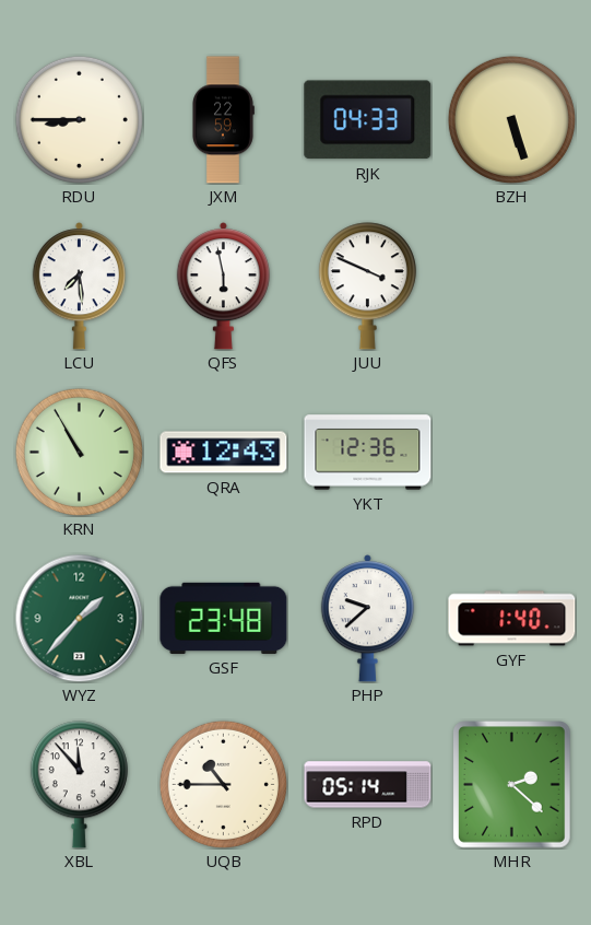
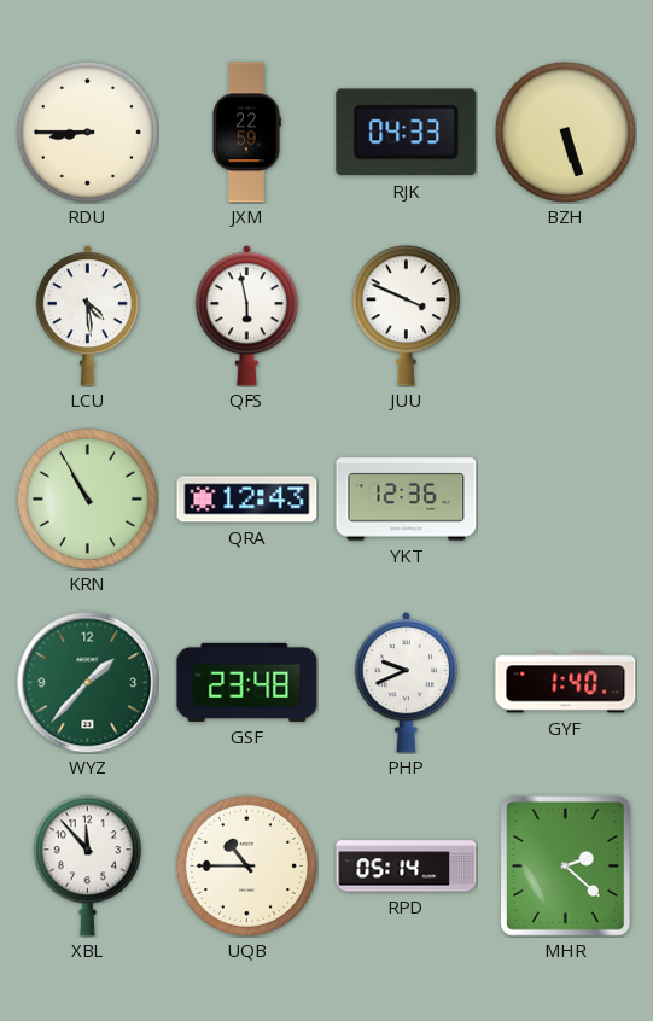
LCU: 7:29 -> 4:29 (87, 316)
PHP: 9:38 -> 9:41 (406, 683)
